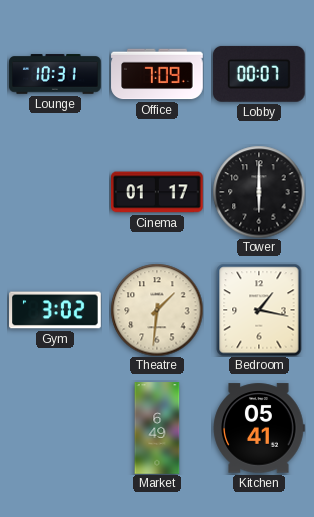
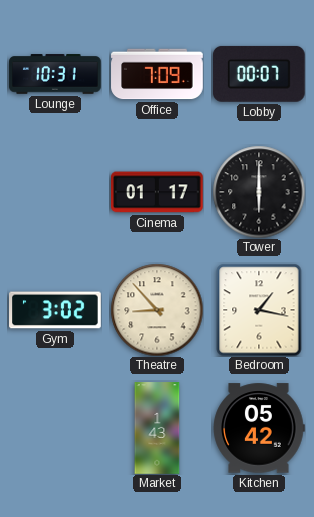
Theatre: 1:31 -> 8:53 (157, 310)
Market: 6:49 -> 1:43 (157, 428)
Kitchen: 05:41 -> 05:42 (259, 428)
